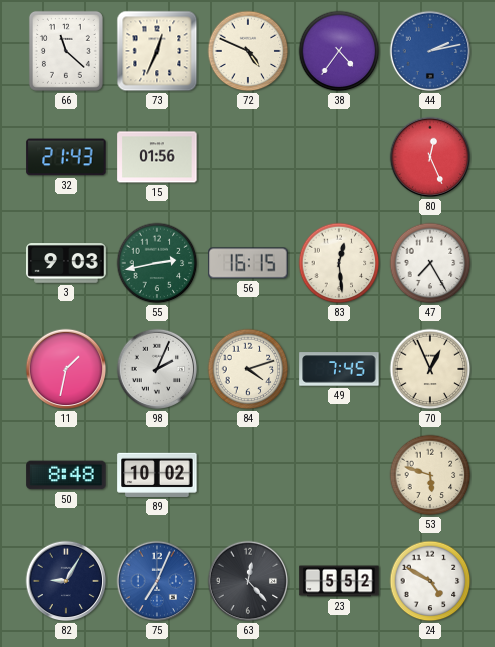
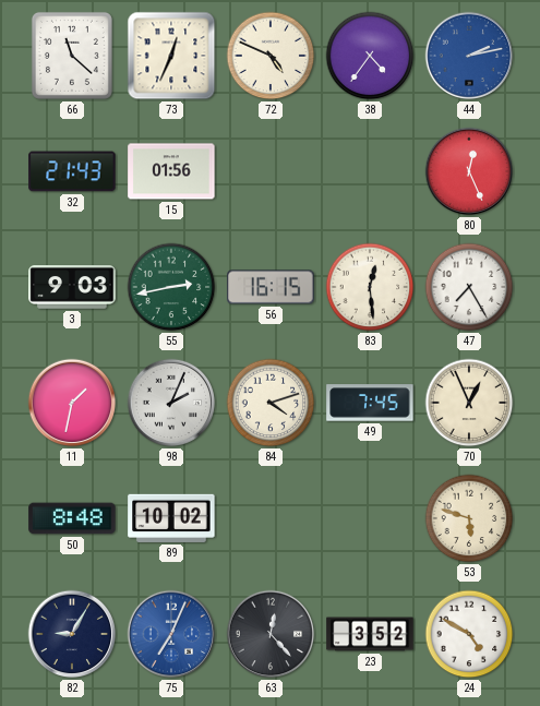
23: 5:52 -> 3:52 (370, 634)
